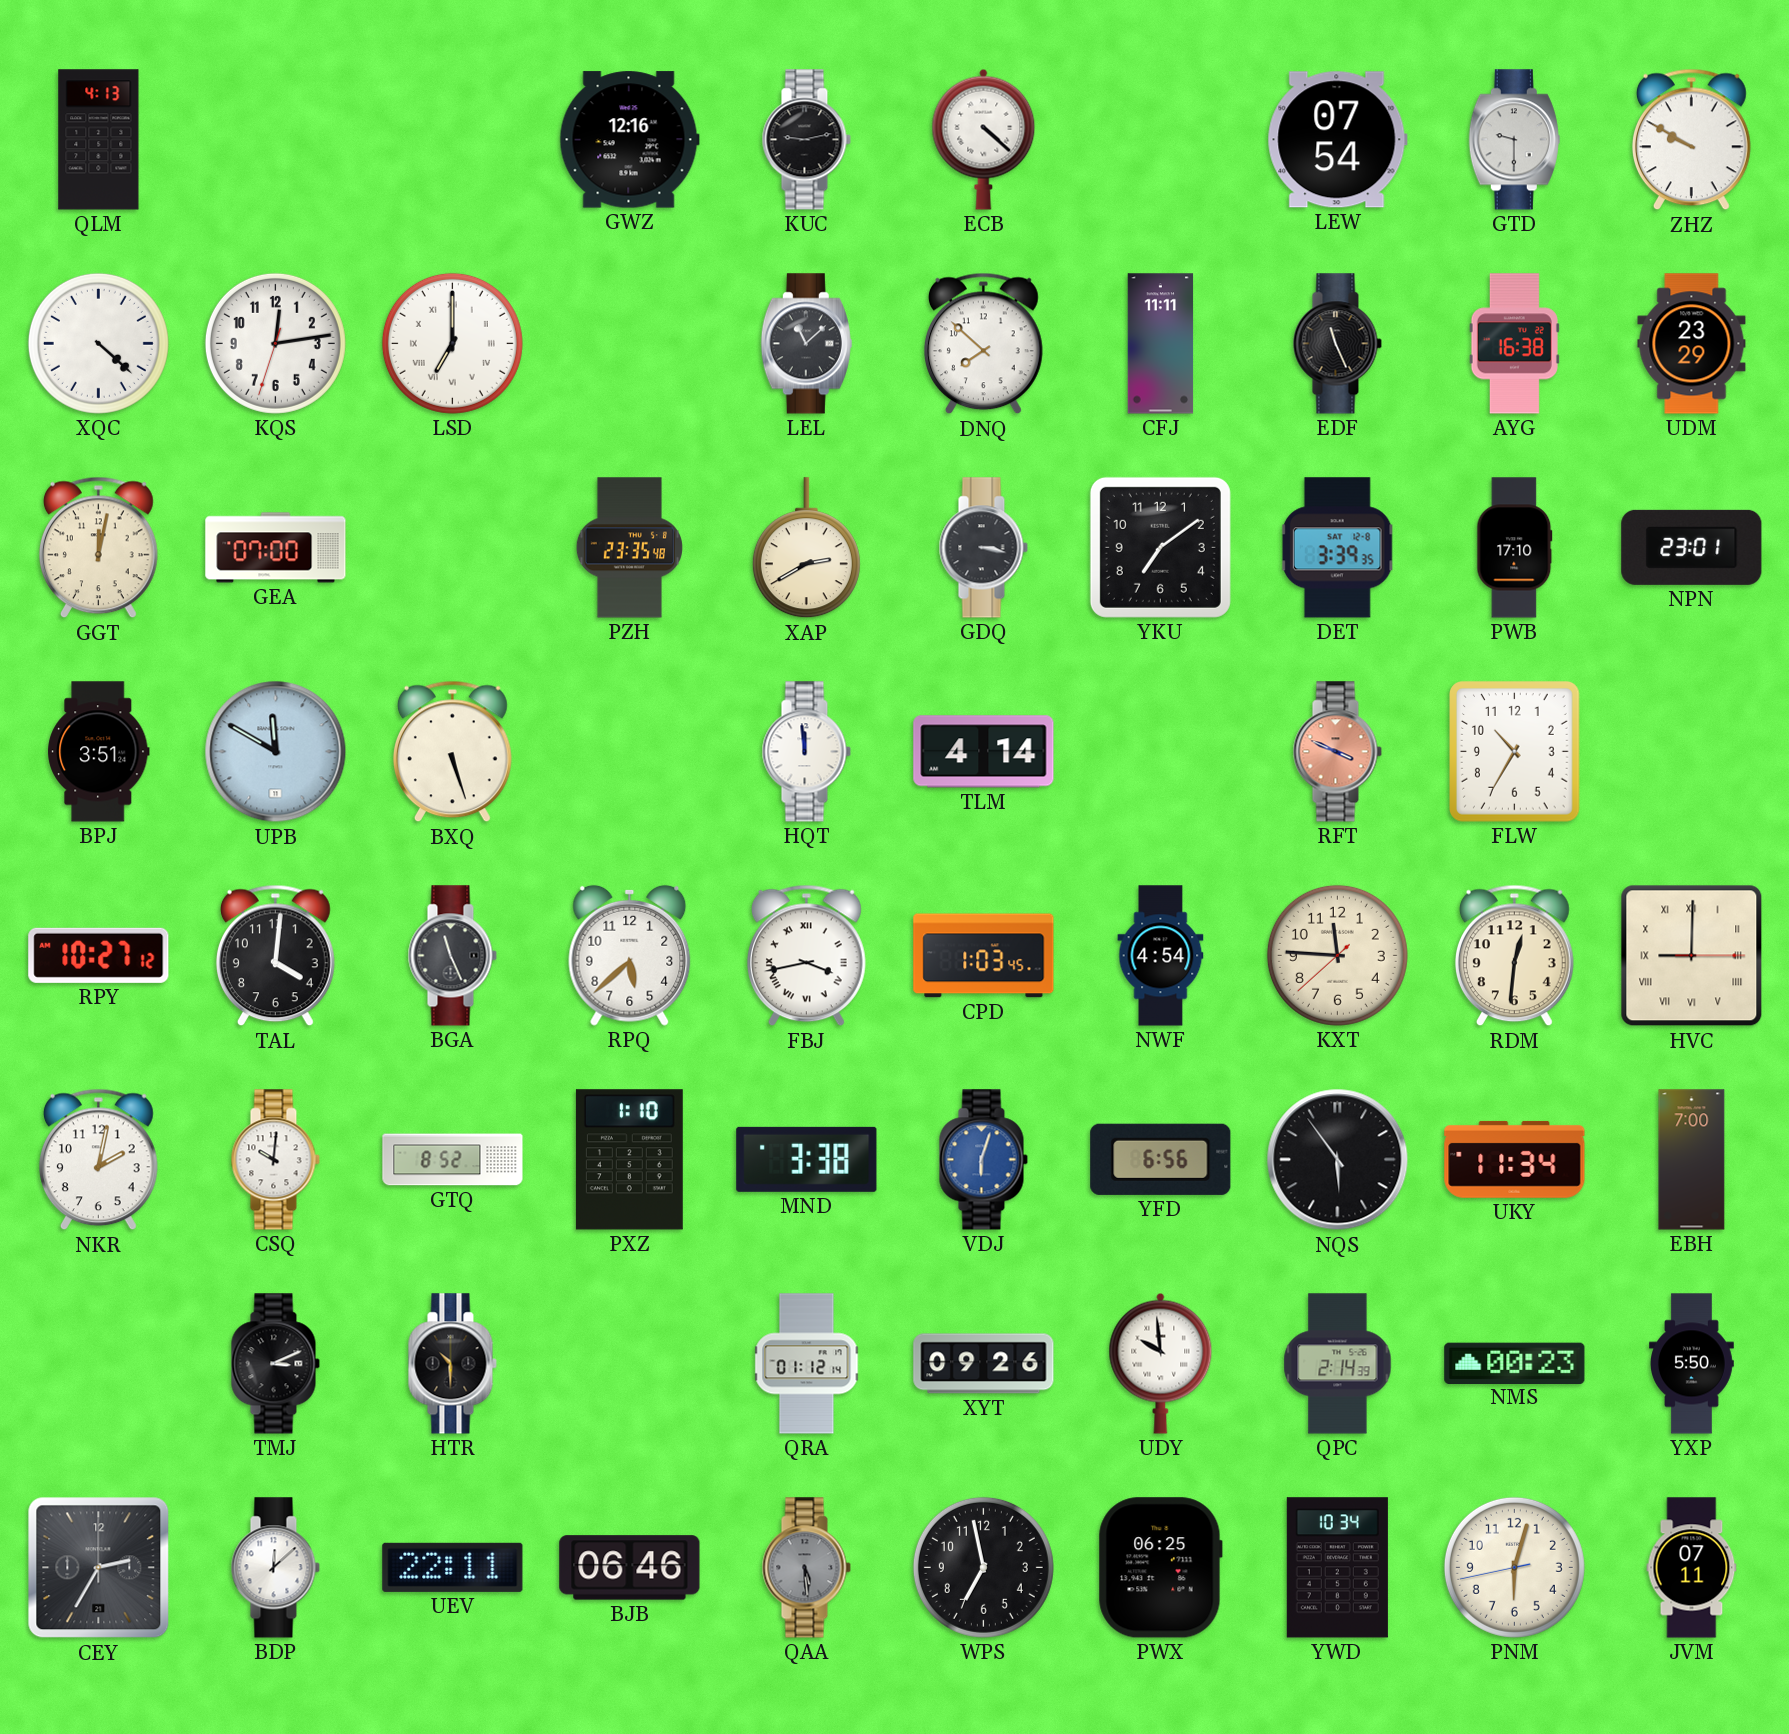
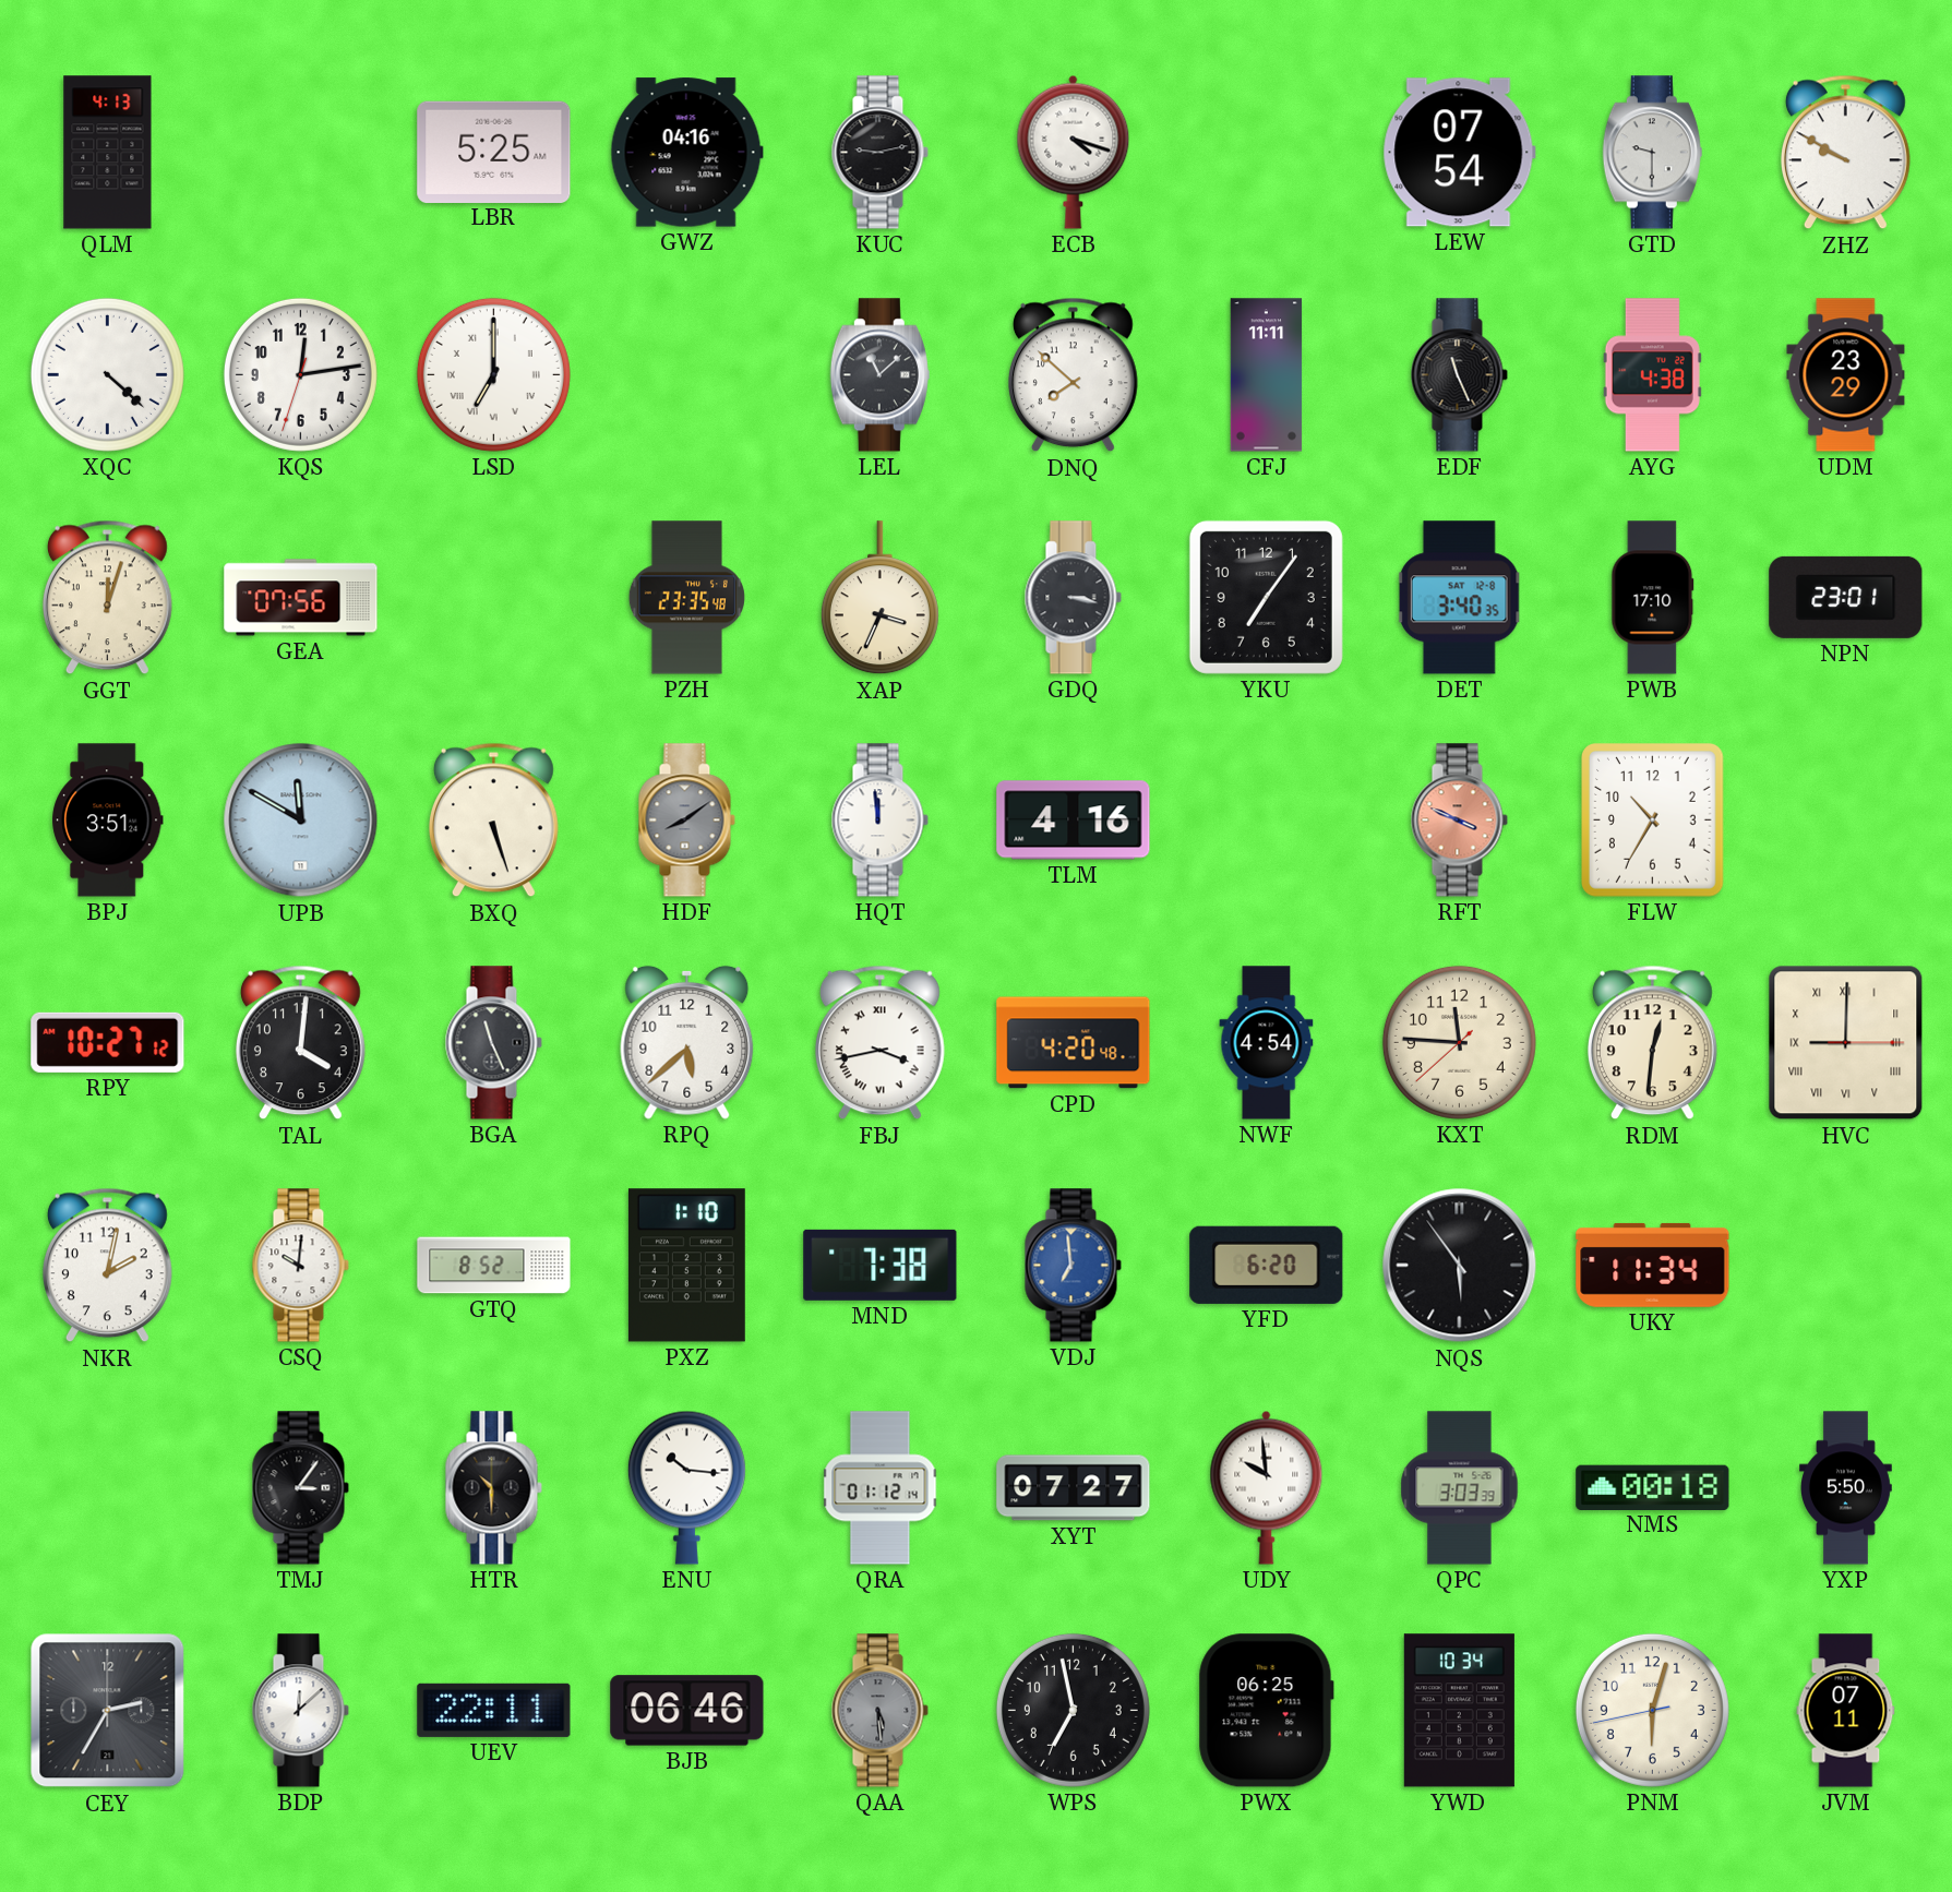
LBR: none -> 5:25 (494, 152)
GWZ: 12:16 -> 04:16 (686, 153)
ECB: 4:22 -> 4:18 (1074, 152)
AYG: 16:38 -> 4:38 (1652, 375)
GGT: 12:02 -> 12:03 (107, 598)
GEA: 07:00 -> 07:56 (301, 598)
XAP: 2:40 -> 3:34 (879, 598)
YKU: 7:09 -> 7:06 (1266, 597)
DET: 3:39 -> 3:40 (1459, 598)
HDF: none -> 8:09 (686, 821)
TLM: 4:14 -> 4:16 (1074, 821)
CPD: 1:03 -> 4:20 (1074, 1043)
MND: 3:38 -> 7:38 (881, 1265)
VDJ: 6:03 -> 6:59 (1073, 1266)
YFD: 6:56 -> 6:20 (1267, 1265)
EBH: 7:00 -> none (1692, 1160)
TMJ: 3:11 -> 3:06 (300, 1488)
ENU: none -> 10:16 (686, 1487)
XYT: 09:26 -> 07:27 (1074, 1488)
QPC: 2:14 -> 3:03 (1460, 1488)
NMS: 00:23 -> 00:18 (1653, 1487)
